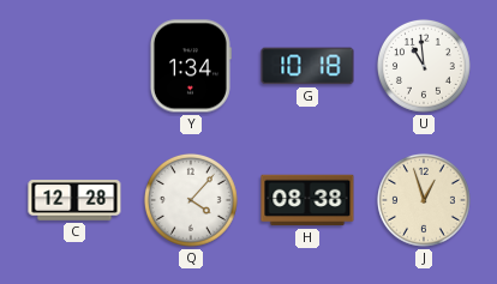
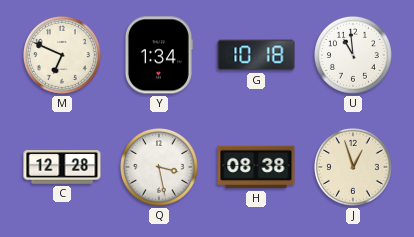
M: none -> 6:49 (62, 55)
Q: 4:07 -> 3:28 (159, 167)
